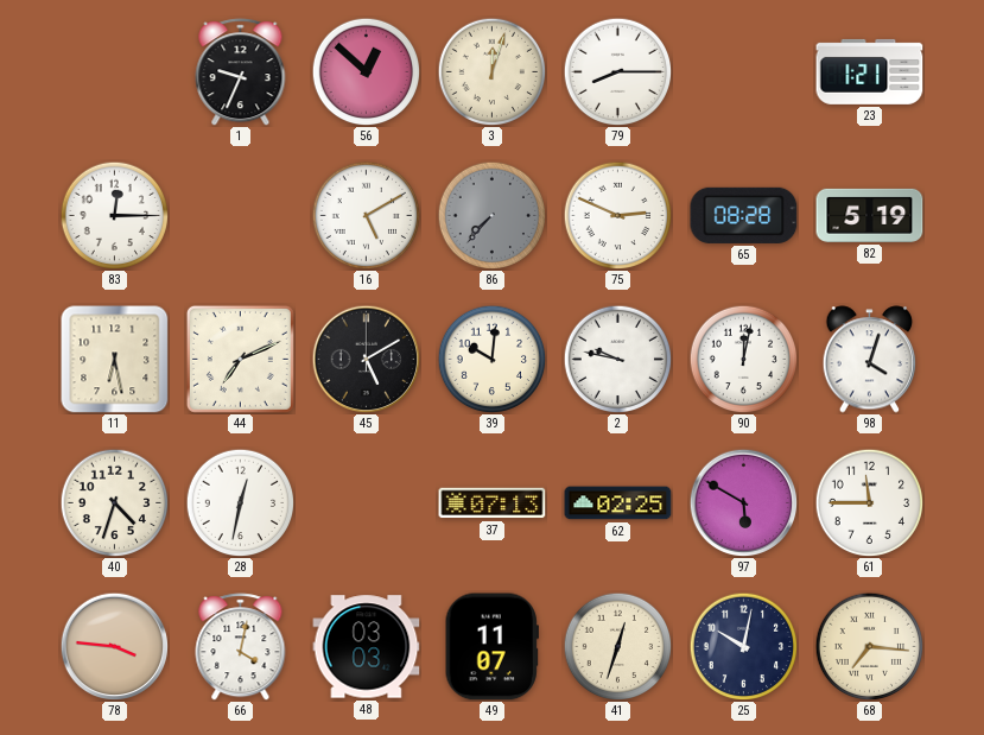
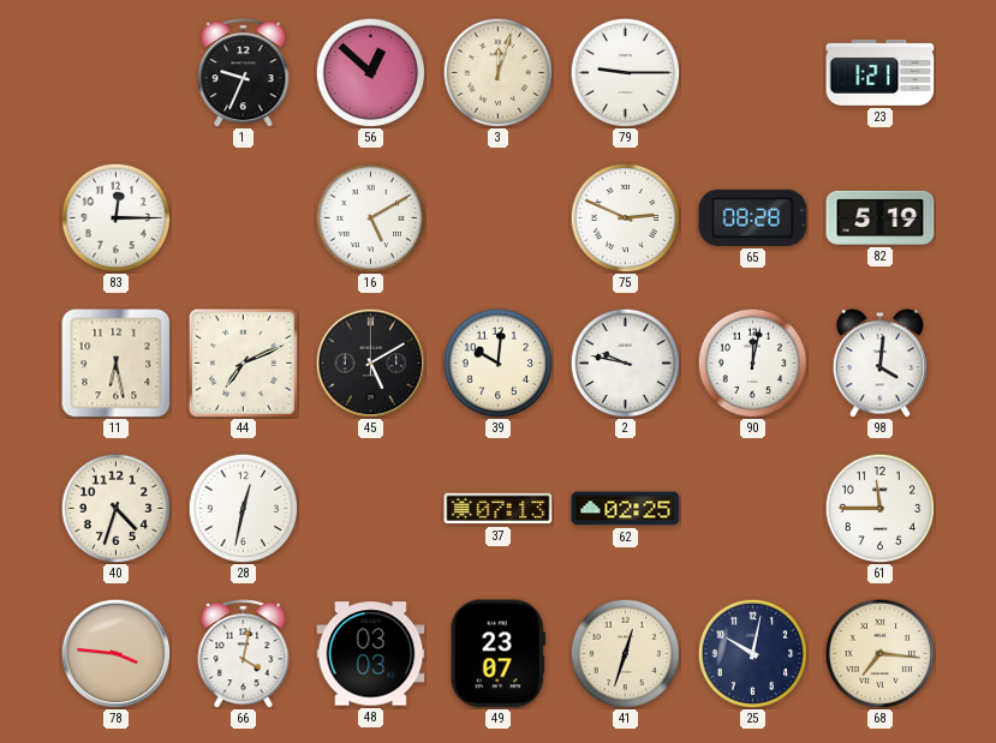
79: 8:15 -> 9:15 (625, 72)
86: 7:37 -> none (491, 215)
98: 4:03 -> 4:01 (881, 364)
97: 5:50 -> none (743, 502)
49: 11:07 -> 23:07 (497, 654)
